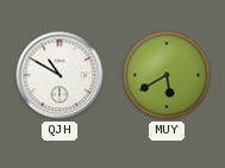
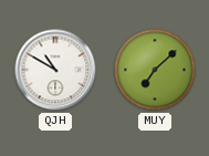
MUY: 5:40 -> 7:08 (155, 70)
